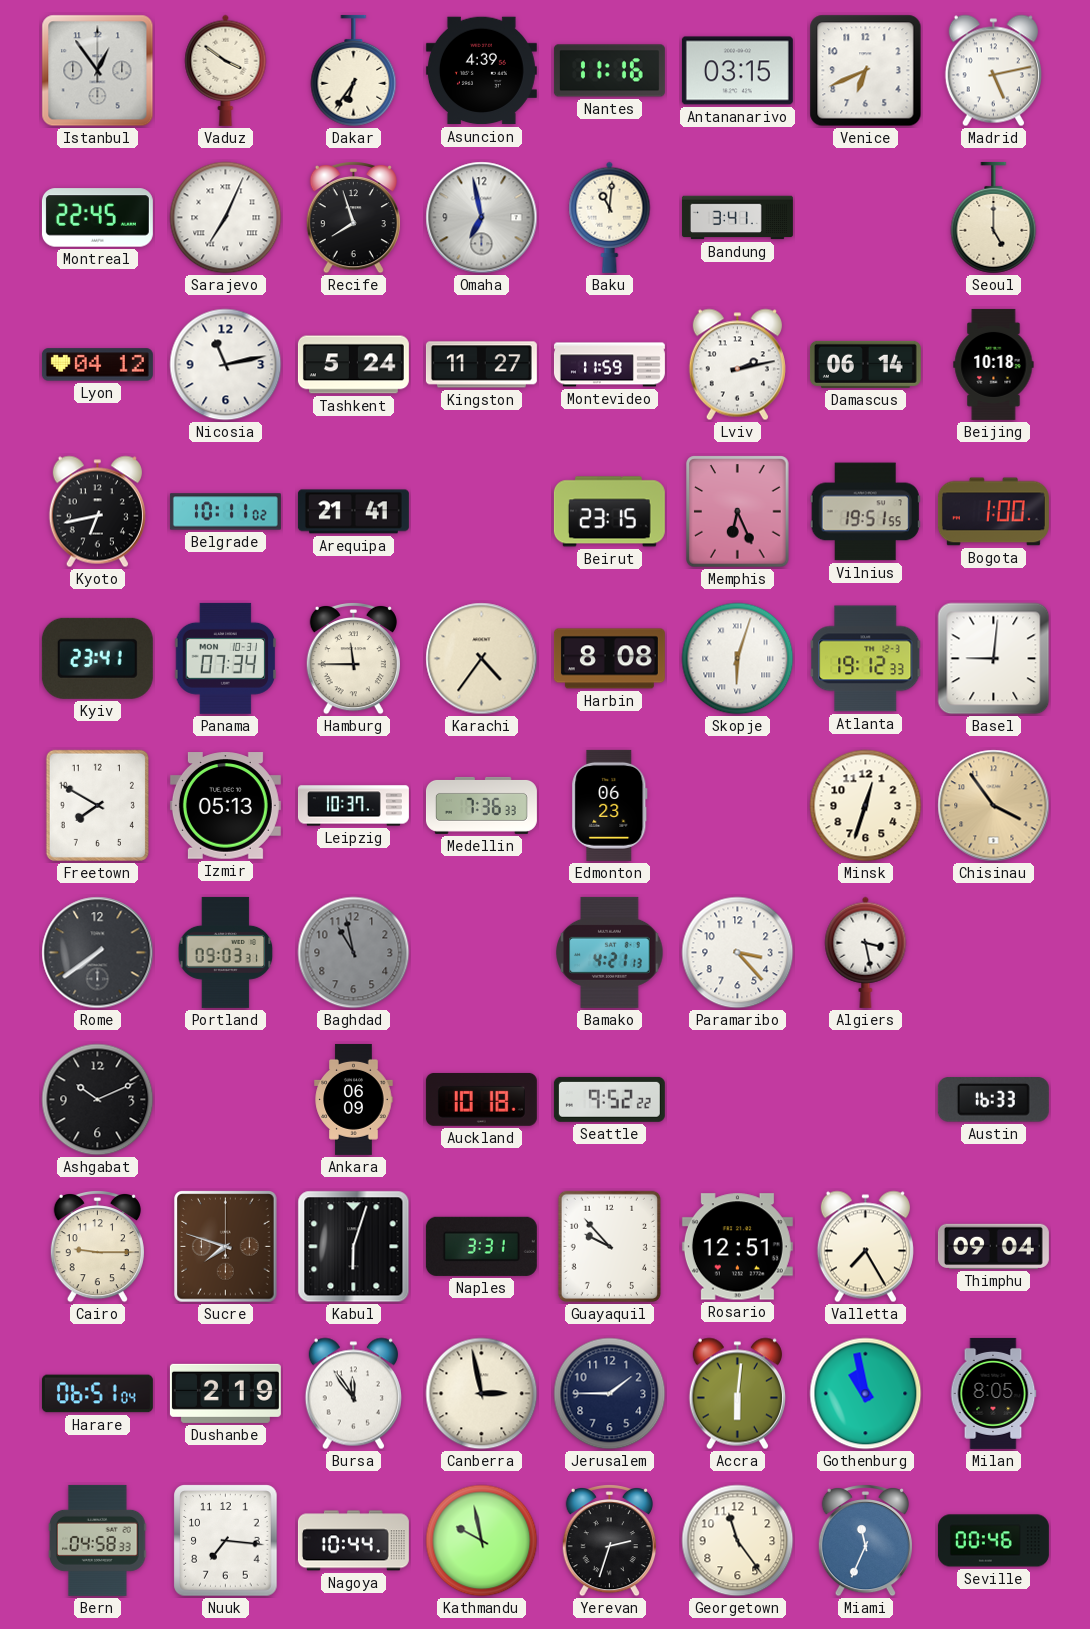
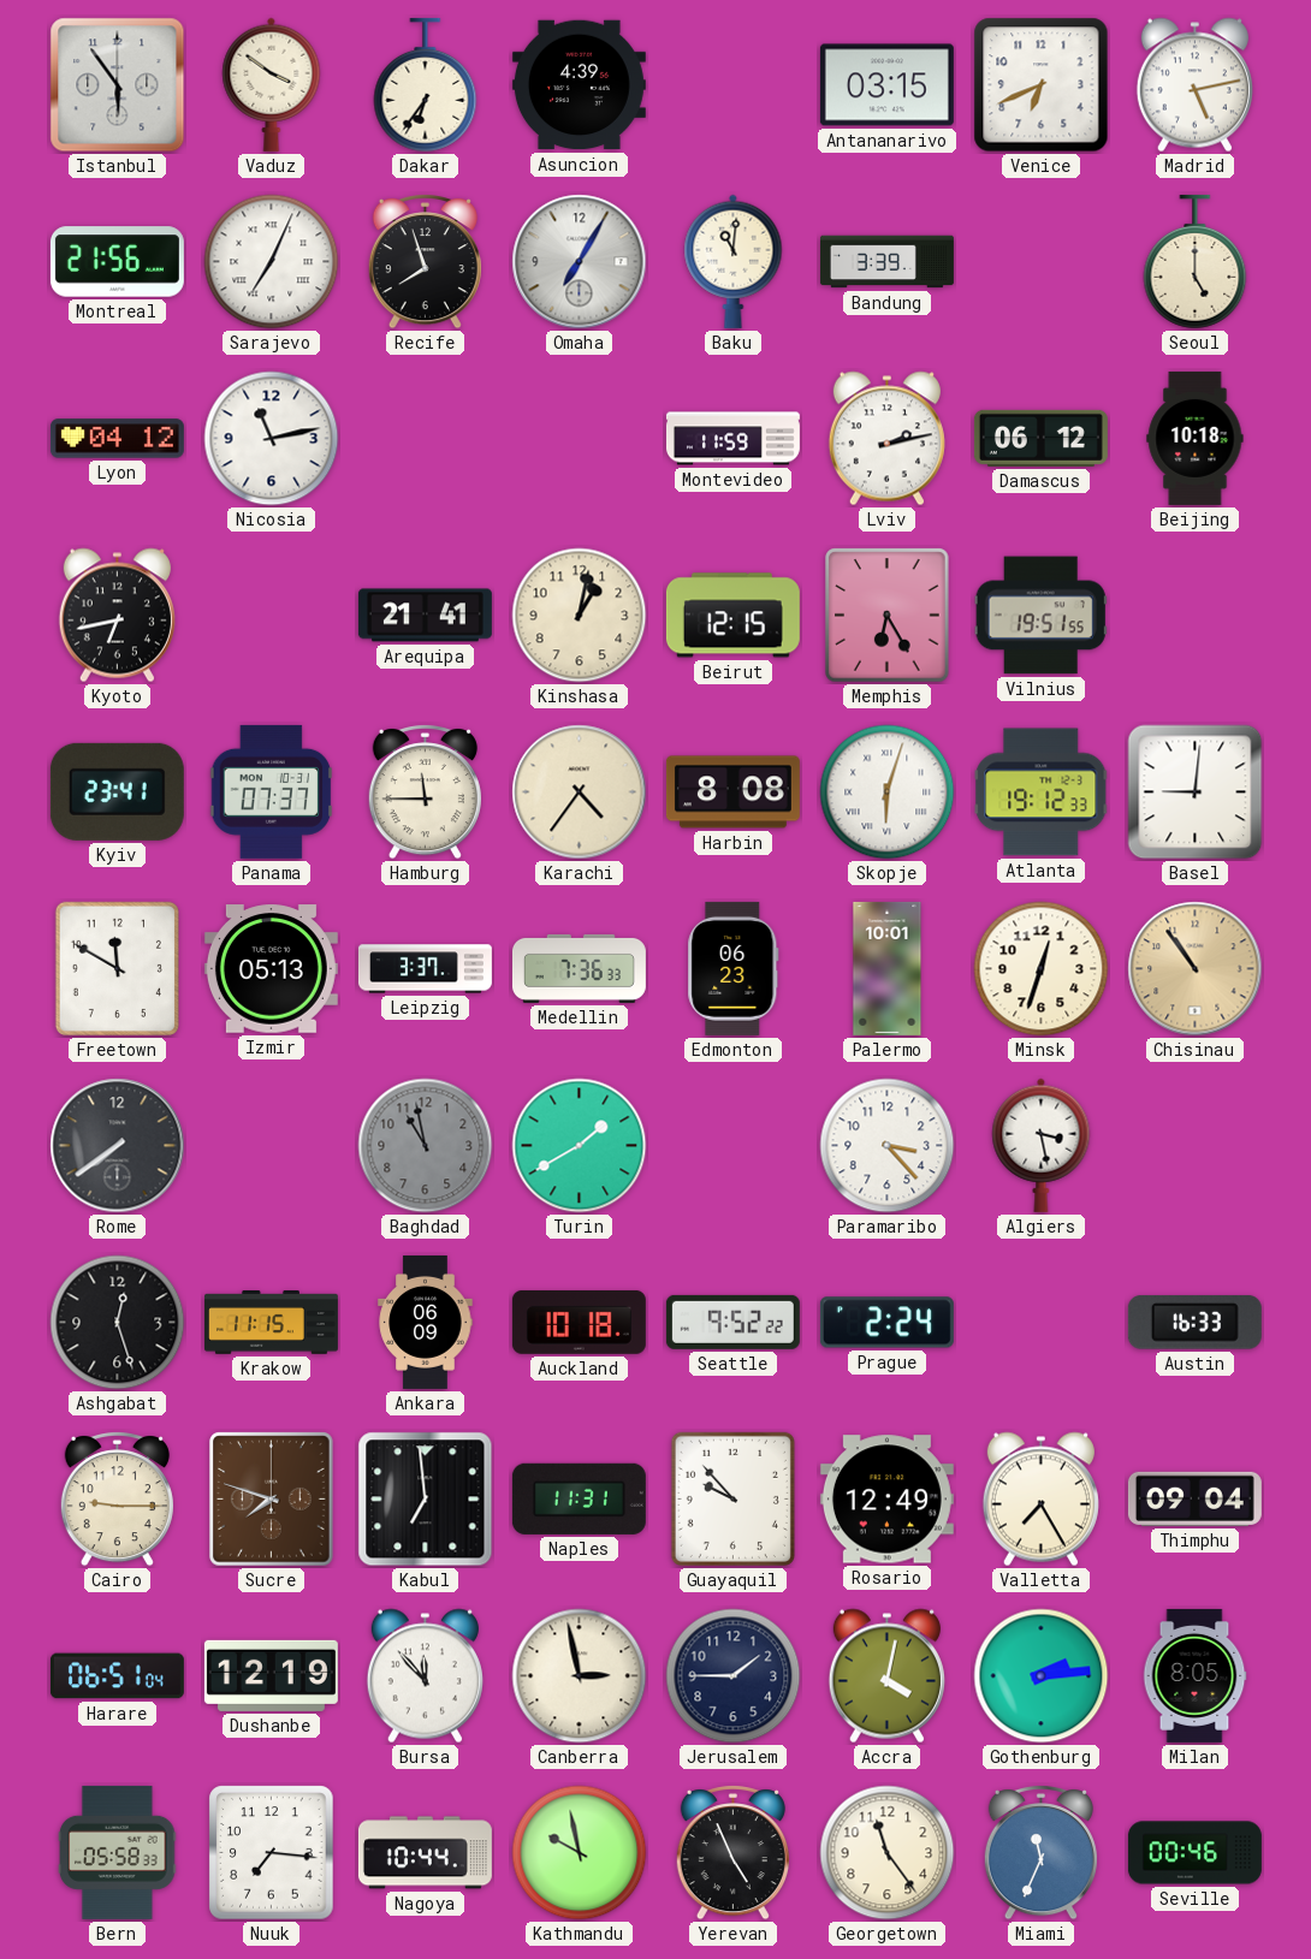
Istanbul: 12:54 -> 5:54 (118, 85)
Nantes: 11:16 -> none (609, 71)
Montreal: 22:45 -> 21:56 (117, 262)
Omaha: 6:58 -> 7:05 (580, 262)
Bandung: 3:41 -> 3:39 (886, 262)
Tashkent: 5:24 -> none (353, 365)
Kingston: 11:27 -> none (481, 365)
Damascus: 06:14 -> 06:12 (1040, 438)
Belgrade: 10:11 -> none (225, 512)
Kinshasa: none -> 1:02 (580, 616)
Beirut: 23:15 -> 12:15 (732, 616)
Memphis: 6:26 -> 6:25 (888, 616)
Bogota: 1:00 -> none (993, 512)
Panama: 07:34 -> 07:37 (272, 791)
Freetown: 7:50 -> 11:50 (117, 968)
Leipzig: 10:37 -> 3:37 (425, 969)
Palermo: none -> 10:01 (888, 968)
Chisinau: 3:54 -> 10:54 (1196, 969)
Portland: 09:03 -> none (226, 952)
Turin: none -> 1:40 (580, 1146)
Bamako: 4:21 -> none (610, 952)
Ashgabat: 10:11 -> 12:27 (118, 1323)
Krakow: none -> 11:15 (271, 1323)
Prague: none -> 2:24 (886, 1323)
Kabul: 6:03 -> 6:59 (426, 1500)
Naples: 3:31 -> 11:31 (579, 1498)
Rosario: 12:51 -> 12:49 (886, 1500)
Dushanbe: 2:19 -> 12:19 (271, 1675)
Bursa: 11:54 -> 11:53 (425, 1676)
Accra: 6:01 -> 4:02 (886, 1676)
Gothenburg: 10:58 -> 2:14 (1042, 1676)
Bern: 04:58 -> 05:58 (117, 1852)
Yerevan: 2:33 -> 4:56 (732, 1853)
